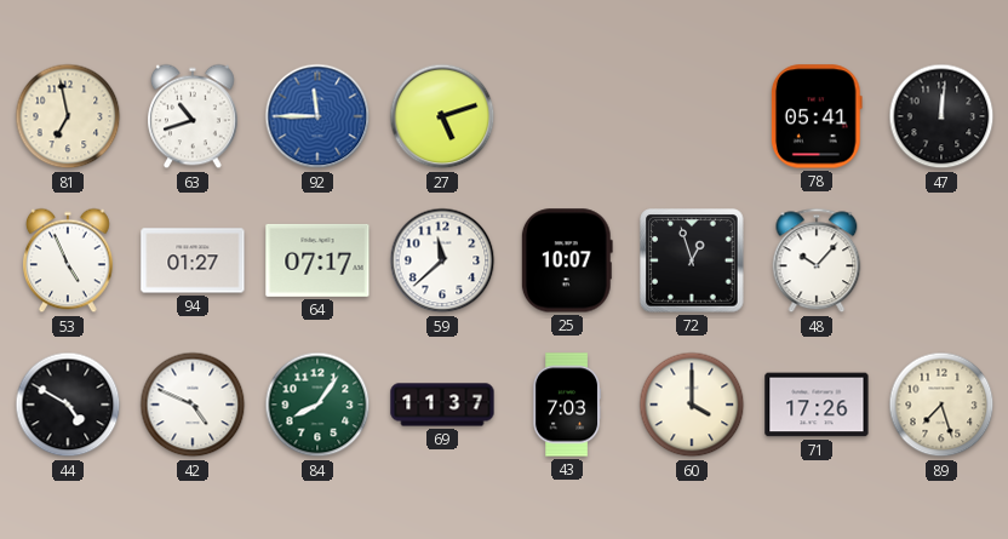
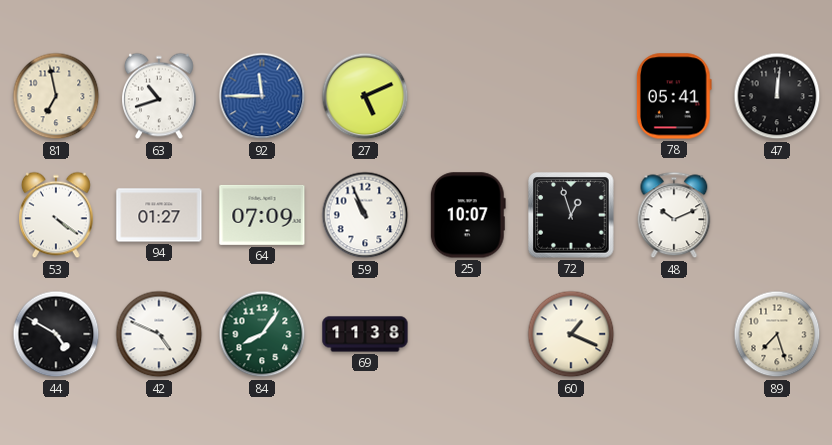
27: 5:12 -> 5:11 (365, 96)
53: 4:56 -> 4:21 (57, 215)
64: 07:17 -> 07:09 (262, 215)
59: 11:38 -> 10:56 (365, 215)
48: 10:07 -> 10:11 (674, 215)
69: 11:37 -> 11:38 (365, 334)
43: 7:03 -> none (568, 405)
60: 4:00 -> 1:19 (571, 334)
71: 17:26 -> none (817, 405)
